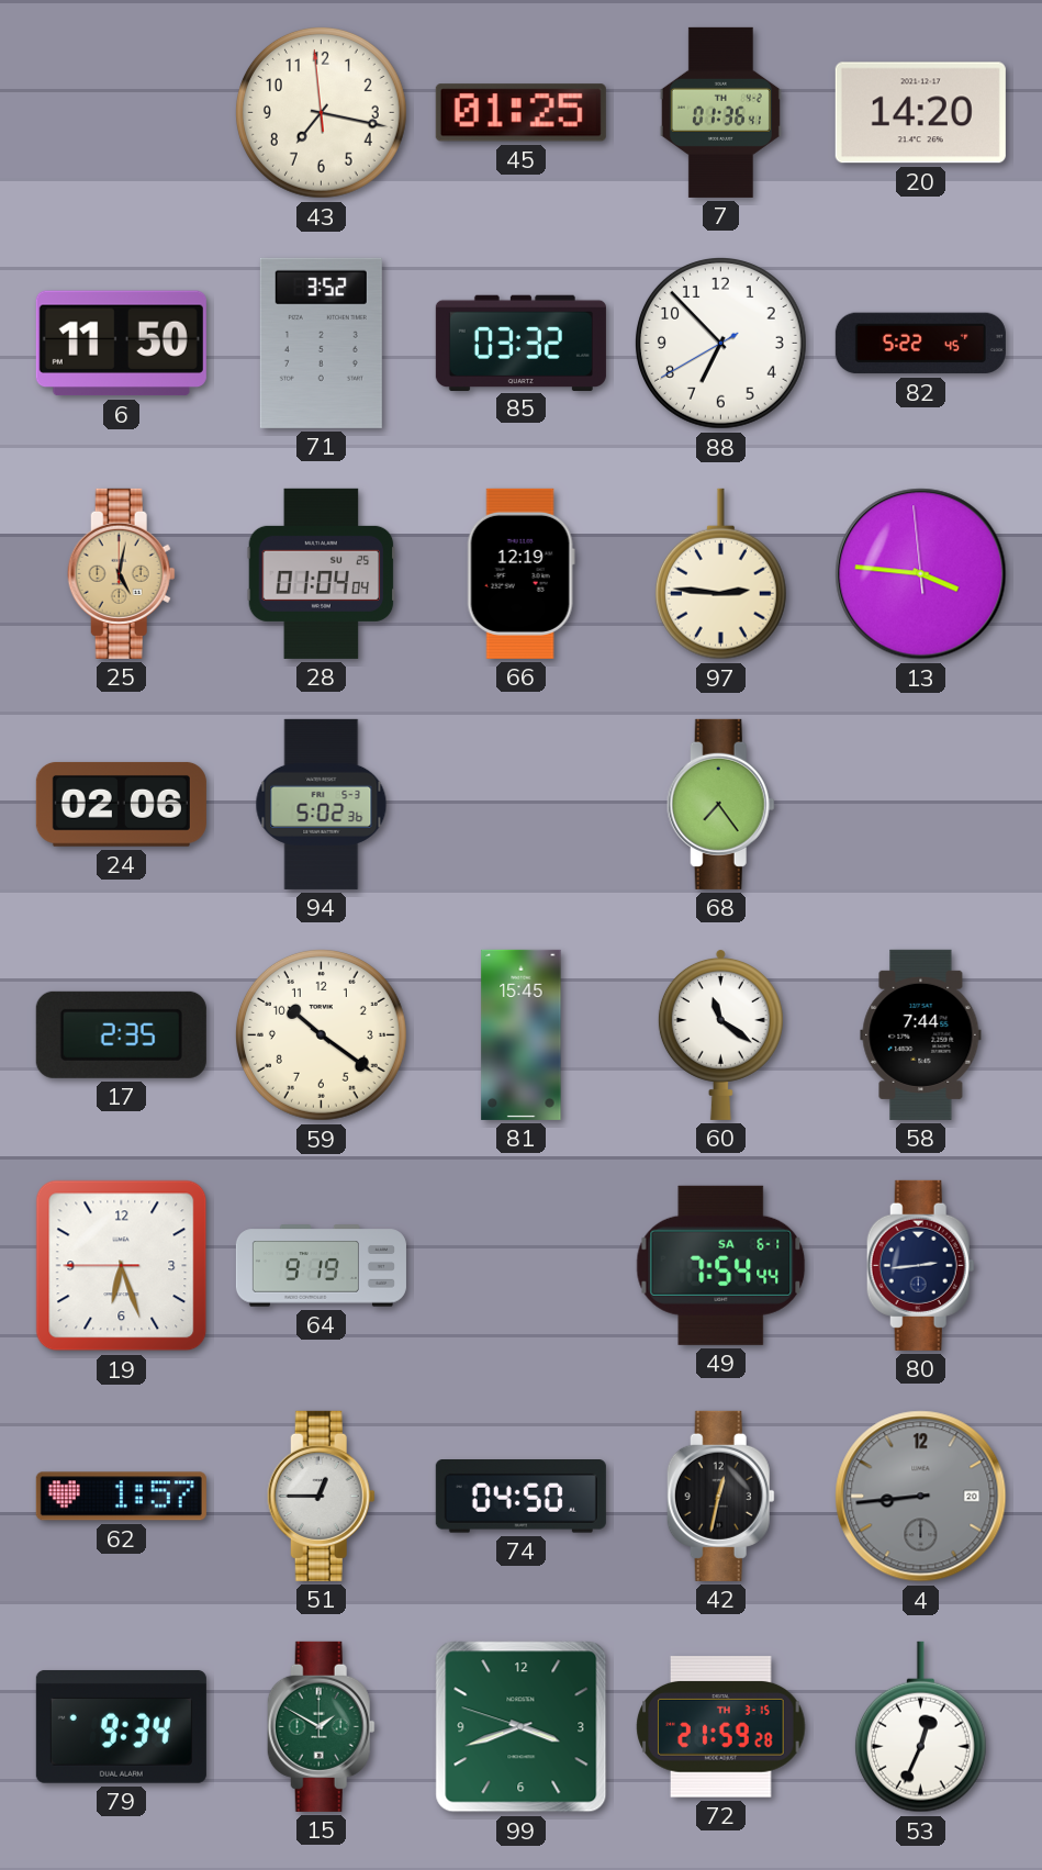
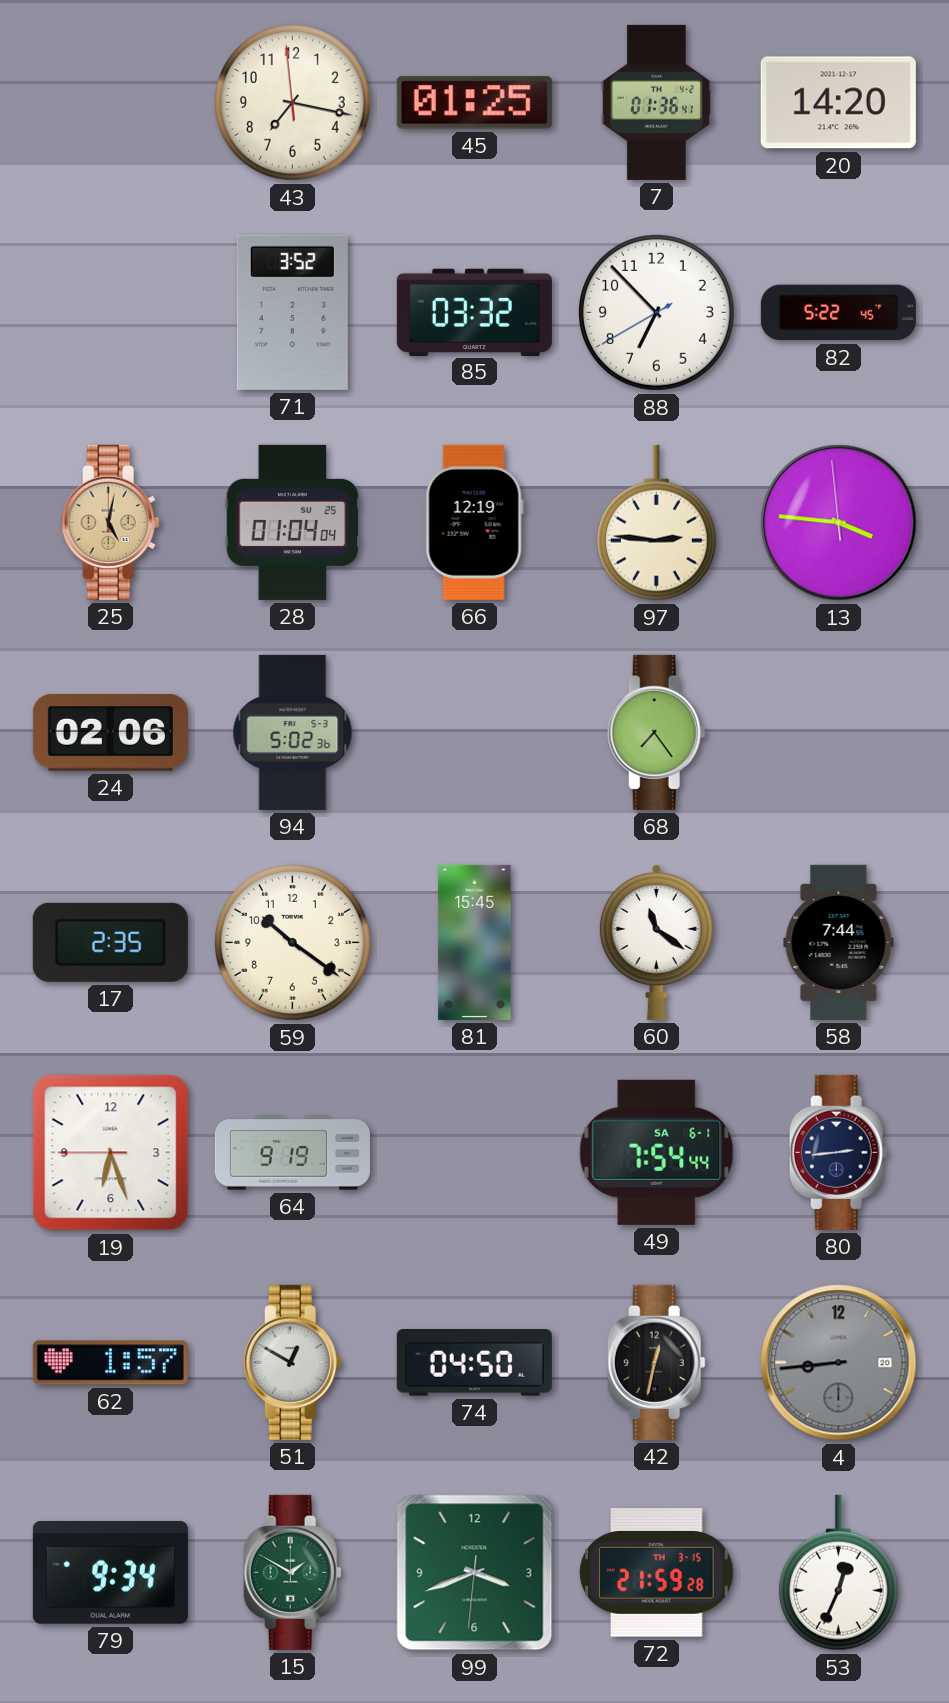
6: 11:50 -> none (121, 344)
51: 12:45 -> 12:50 (292, 1362)
99: 3:41:48 -> 3:41:31 (475, 1573)
